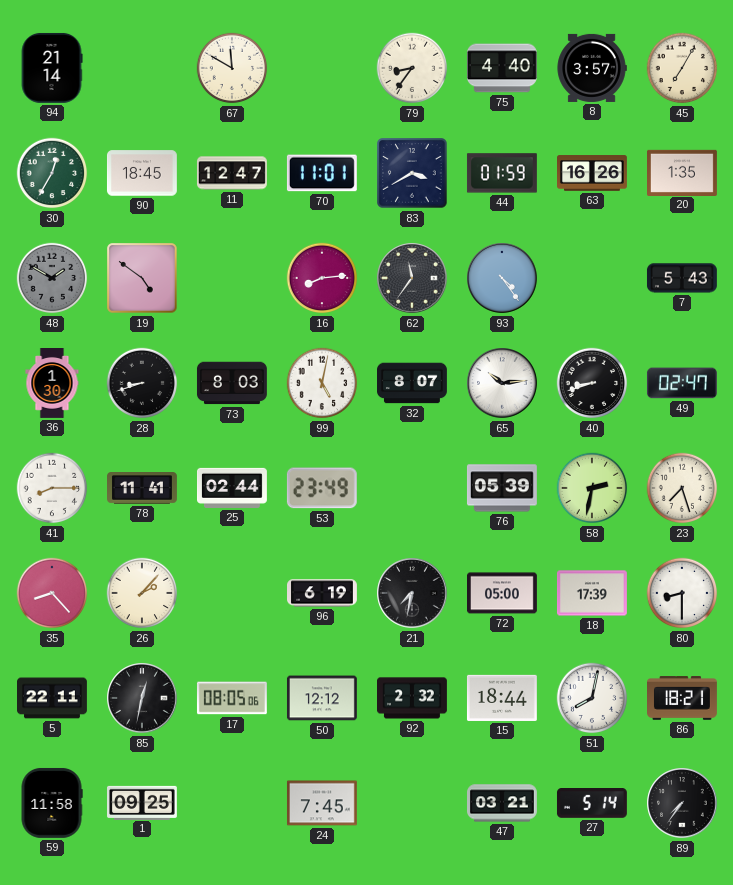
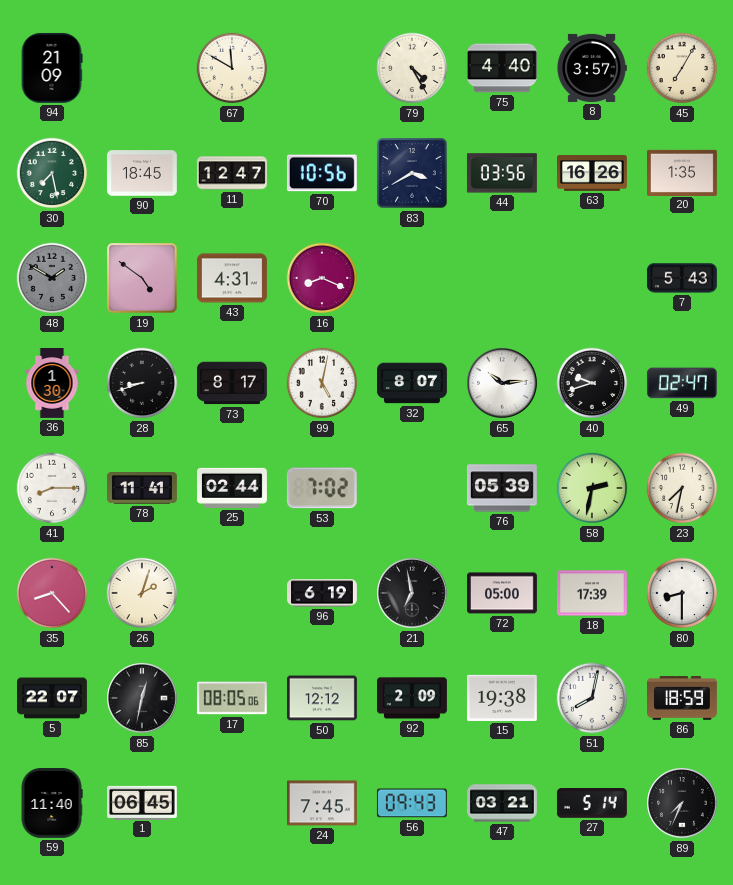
94: 21:14 -> 21:09 (52, 68)
79: 8:36 -> 4:25 (412, 68)
30: 12:35 -> 7:28 (52, 173)
70: 11:01 -> 10:56 (322, 173)
44: 01:59 -> 03:56 (502, 173)
43: none -> 4:31 (232, 278)
16: 8:14 -> 8:19 (322, 278)
62: 11:36 -> none (412, 278)
93: 4:24 -> none (502, 278)
73: 8:03 -> 8:17 (232, 383)
40: 8:42 -> 9:42 (592, 383)
53: 23:49 -> 7:02 (322, 488)
23: 7:27 -> 7:32 (682, 488)
26: 2:07 -> 2:03 (142, 593)
21: 7:32 -> 6:58 (412, 593)
5: 22:11 -> 22:07 (53, 698)
92: 2:32 -> 2:09 (413, 698)
15: 18:44 -> 19:38 (502, 698)
86: 18:21 -> 18:59 (683, 698)
59: 11:58 -> 11:40 (52, 803)
1: 09:25 -> 06:45 (143, 802)
56: none -> 09:43 (412, 803)
89: 7:36 -> 7:34 (682, 803)
